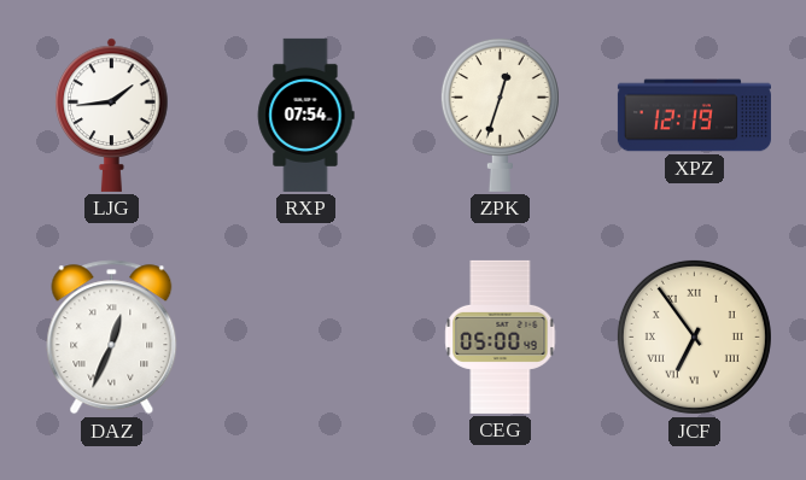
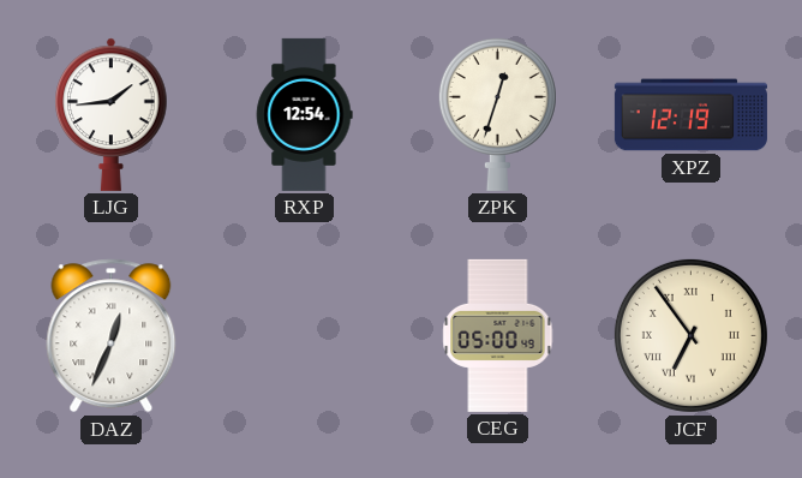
RXP: 07:54 -> 12:54 (304, 114)
